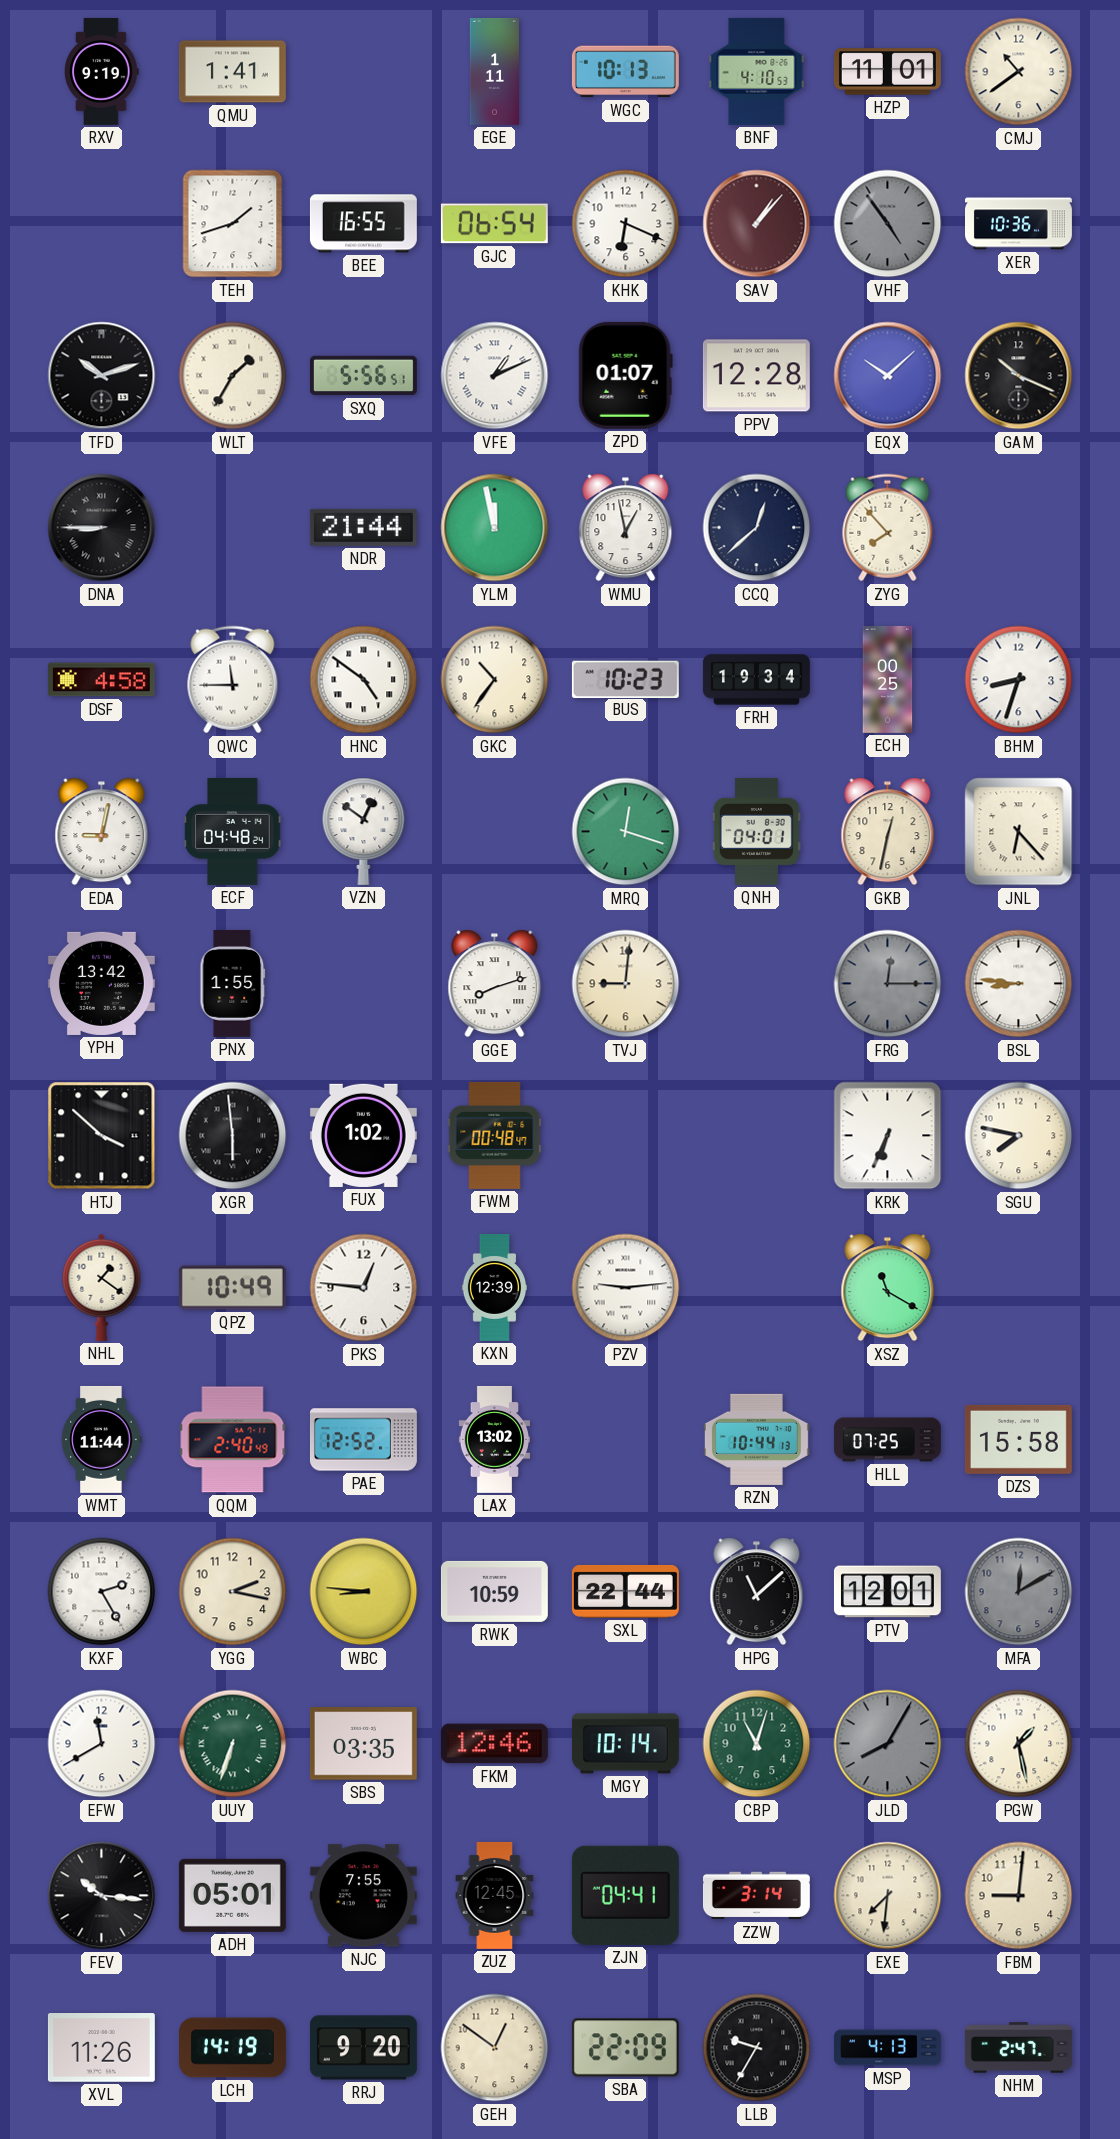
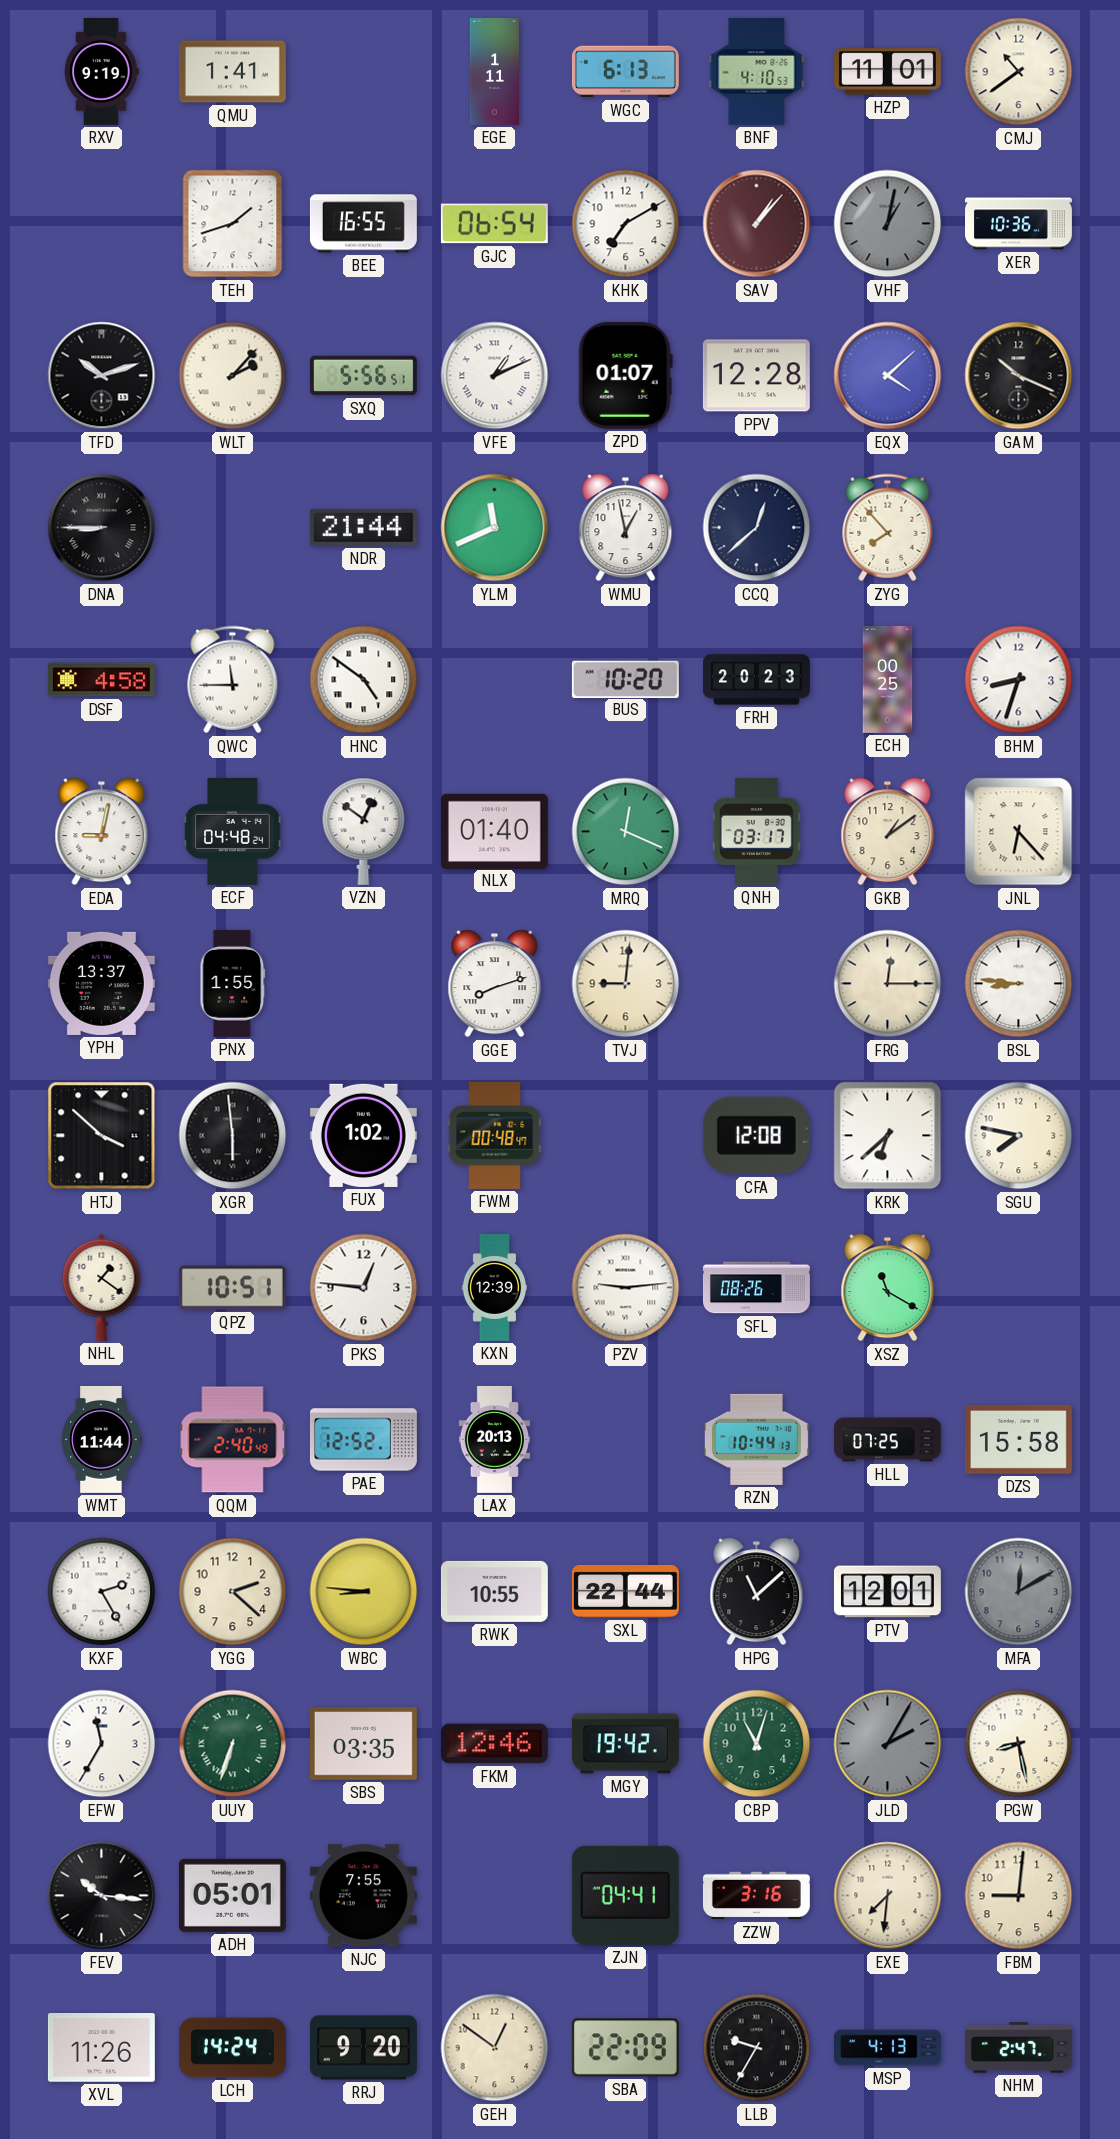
WGC: 10:13 -> 6:13 (625, 72)
KHK: 6:19 -> 7:10 (626, 224)
VHF: 4:54 -> 1:02 (888, 224)
WLT: 1:35 -> 2:07 (233, 376)
EQX: 10:08 -> 4:08 (888, 376)
YLM: 11:58 -> 11:41 (495, 528)
GKC: 10:36 -> none (495, 680)
BUS: 10:23 -> 10:20 (625, 679)
FRH: 19:34 -> 20:23 (756, 680)
NLX: none -> 01:40 (494, 831)
MRQ: 12:18 -> 12:19 (626, 832)
QNH: 04:01 -> 03:17 (756, 831)
GKB: 12:32 -> 1:09 (888, 832)
YPH: 13:42 -> 13:37 (101, 983)
FRG dial: grey -> cream (888, 984)
CFA: none -> 12:08 (756, 1136)
KRK: 6:34 -> 6:38 (888, 1136)
QPZ: 10:49 -> 10:51 (232, 1288)
SFL: none -> 08:26 (756, 1288)
LAX: 13:02 -> 20:13 (494, 1439)
YGG: 2:17 -> 2:22 (233, 1592)
RWK: 10:59 -> 10:55 (494, 1591)
EFW: 11:40 -> 11:35 (102, 1744)
MGY: 10:14 -> 19:42 (625, 1744)
JLD: 8:05 -> 2:05 (888, 1744)
PGW: 1:28 -> 8:28 (1019, 1744)
ZUZ: 12:45 -> none (495, 1895)
ZZW: 3:14 -> 3:16 (756, 1896)
LCH: 14:19 -> 14:24 (232, 2048)
